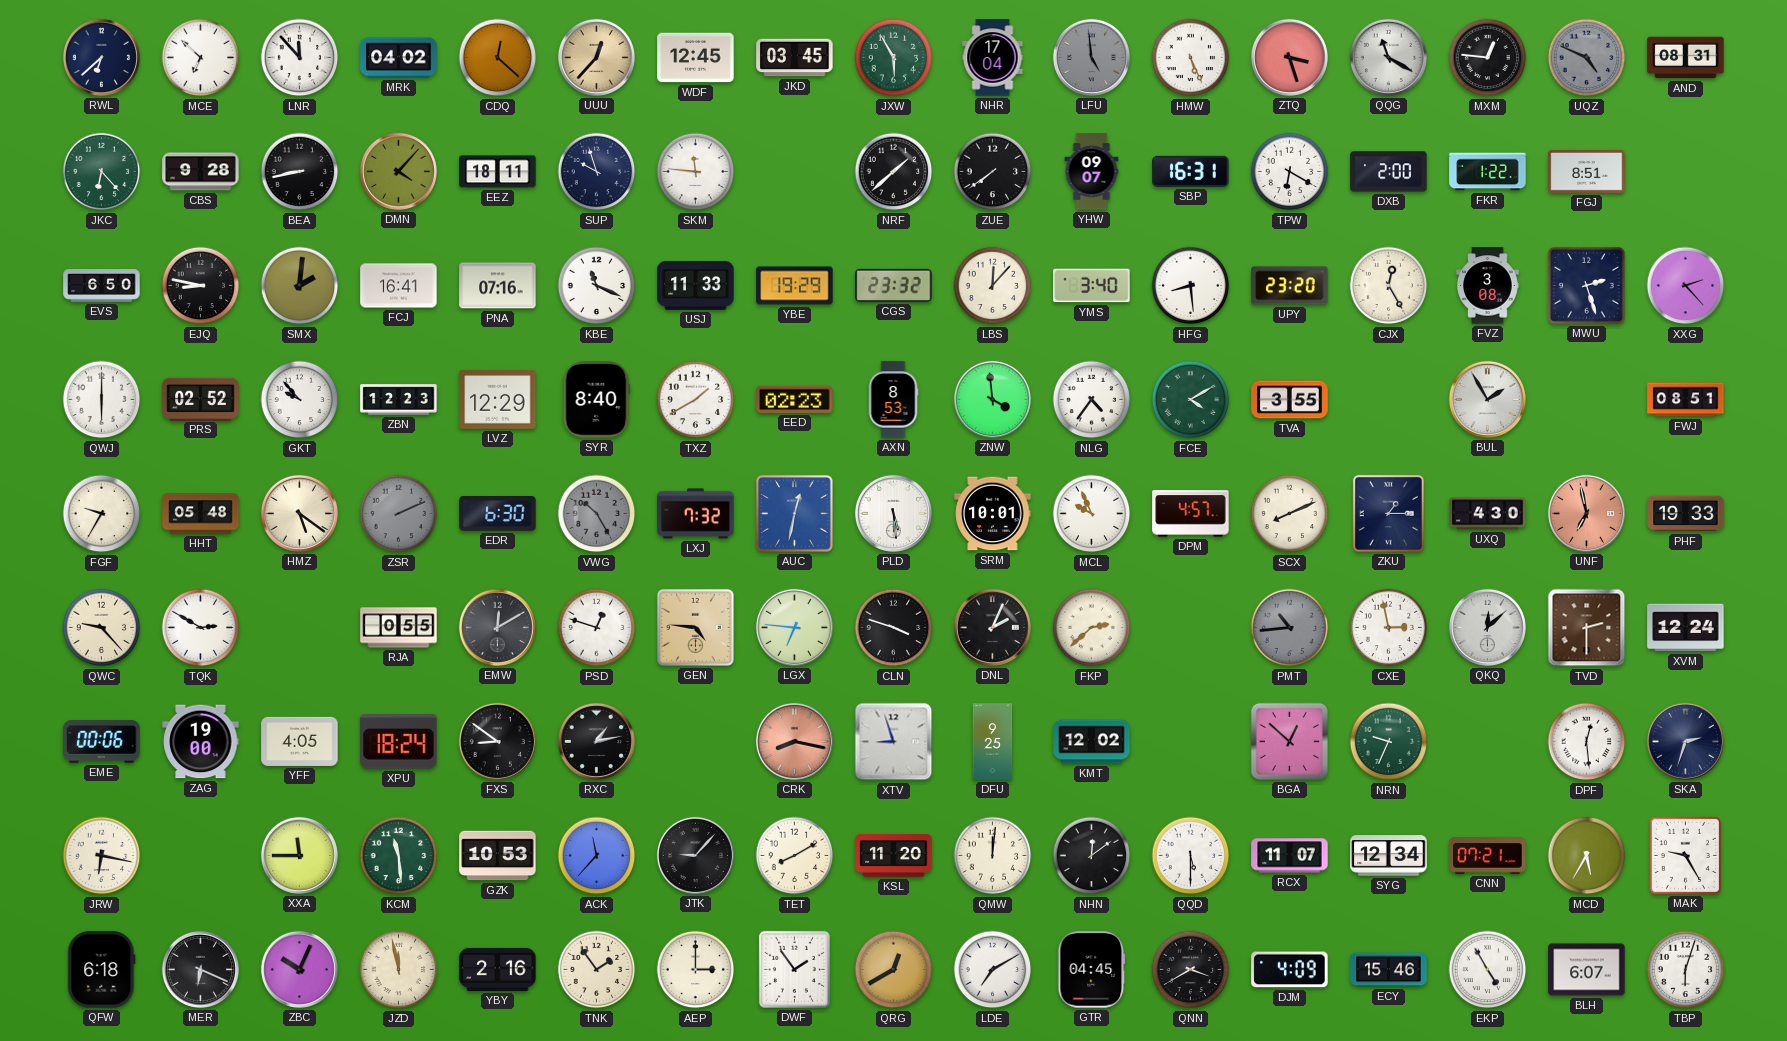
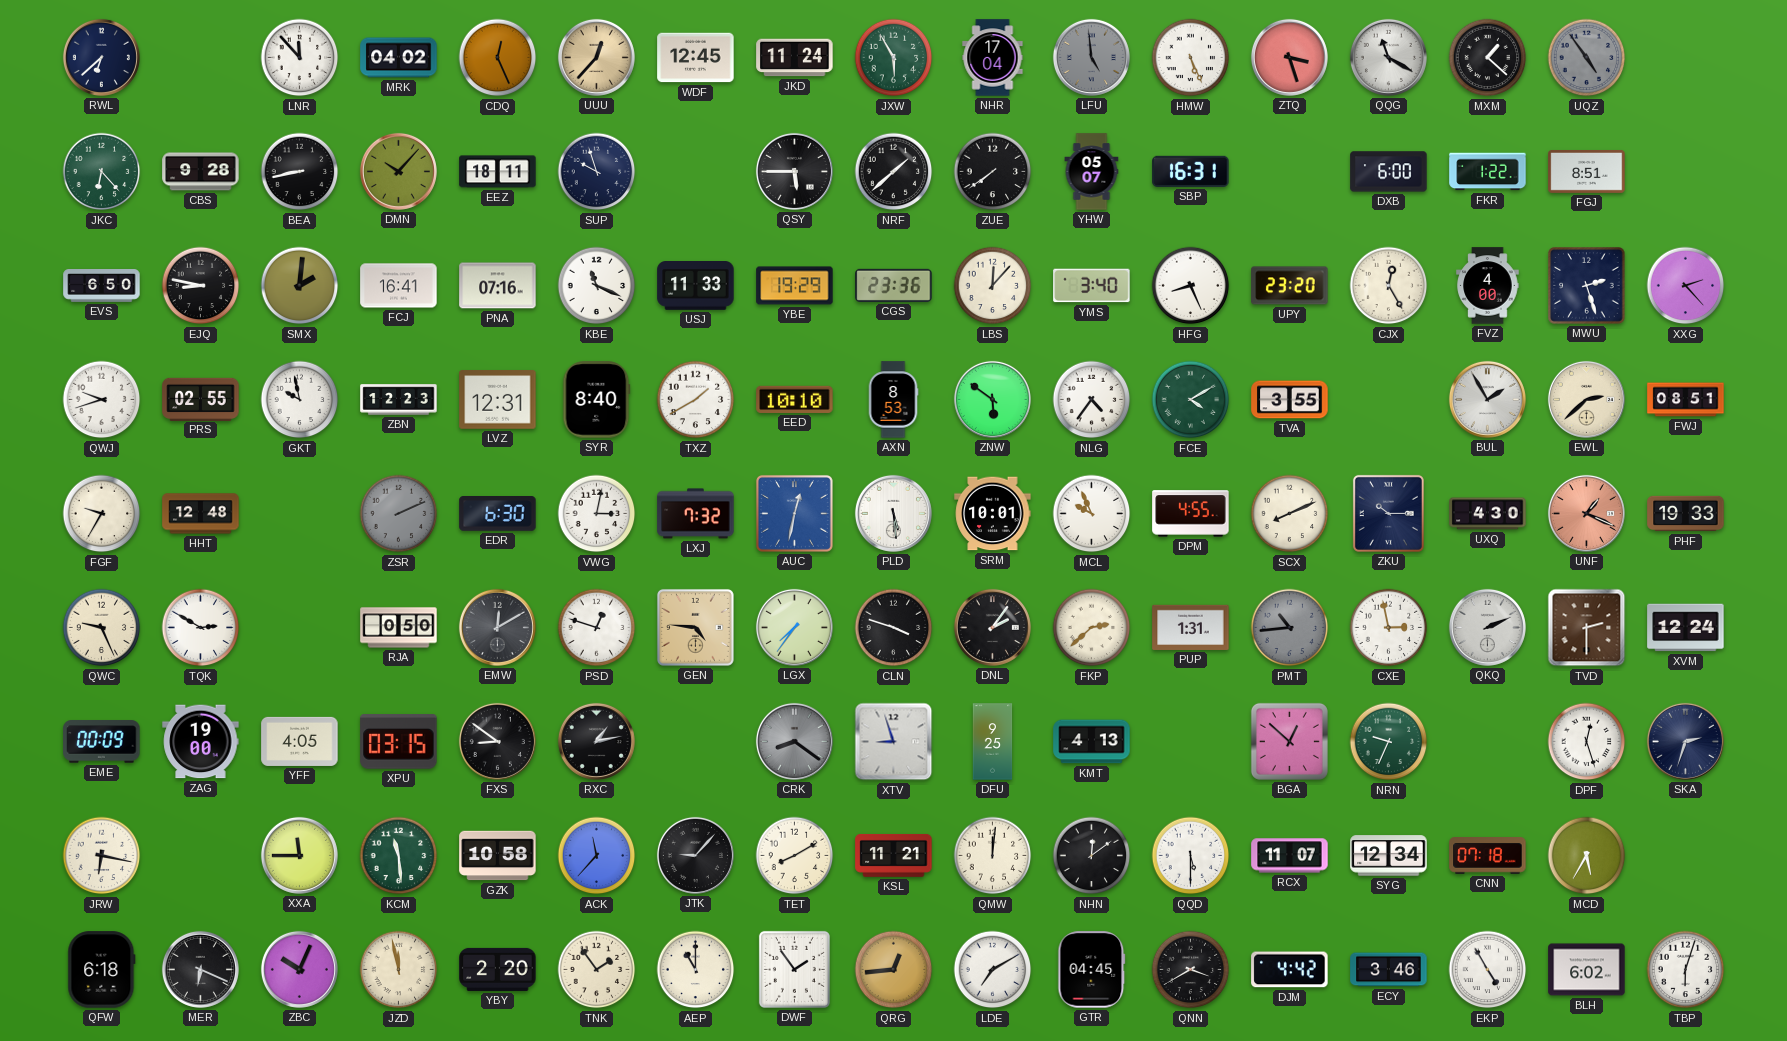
MCE: 6:52 -> none (201, 58)
CDQ: 12:22 -> 12:26 (498, 58)
JKD: 03:45 -> 11:24 (795, 58)
MXM: 12:46 -> 1:22 (1488, 58)
UQZ: 4:49 -> 4:54 (1587, 58)
AND: 08:31 -> none (1686, 58)
DMN: 4:07 -> 10:07 (398, 171)
SKM: 11:46 -> none (696, 172)
QSY: none -> 5:45 (794, 171)
YHW: 09:07 -> 05:07 (1092, 172)
TPW: 6:20 -> none (1290, 172)
DXB: 2:00 -> 6:00 (1389, 172)
CGS: 23:32 -> 23:36 (894, 285)
HFG: 8:29 -> 8:26 (1191, 286)
FVZ: 3:08 -> 4:00 (1488, 286)
QWJ: 6:00 -> 9:42 (102, 400)
PRS: 02:52 -> 02:55 (201, 399)
GKT: 9:53 -> 9:58 (300, 400)
LVZ: 12:29 -> 12:31 (498, 400)
EED: 02:23 -> 10:10 (795, 399)
ZNW: 3:59 -> 5:51 (992, 399)
EWL: none -> 2:38 (1586, 399)
HHT: 05:48 -> 12:48 (201, 514)
HMZ: 5:21 -> none (299, 513)
VWG: 10:25 -> 3:02 (597, 514)
VWG dial: grey -> white (597, 514)
DPM: 4:57 -> 4:55 (1191, 514)
ZKU: 1:15 -> 10:15 (1388, 513)
UNF: 6:58 -> 1:19 (1586, 513)
QWC: 9:23 -> 9:26 (102, 628)
RJA: 0:55 -> 0:50 (399, 628)
LGX: 6:46 -> 7:36 (794, 627)
DNL: 2:04 -> 2:06 (992, 627)
PUP: none -> 1:31 (1191, 627)
QKQ: 12:08 -> 2:11 (1487, 627)
EME: 00:06 -> 00:09 (102, 742)
XPU: 18:24 -> 03:15 (399, 742)
CRK: 8:17 -> 8:21 (794, 741)
CRK dial: salmon -> grey (794, 741)
KMT: 12:02 -> 4:13 (1092, 742)
DPF: 12:29 -> 12:27 (1587, 742)
GZK: 10:53 -> 10:58 (498, 856)
KSL: 11:20 -> 11:21 (894, 855)
CNN: 07:21 -> 07:18 (1488, 856)
MAK: 9:25 -> none (1685, 855)
YBY: 2:16 -> 2:20 (498, 969)
AEP: 3:00 -> 11:00 (696, 970)
QRG: 12:40 -> 12:44 (894, 970)
DJM: 4:09 -> 4:42 (1290, 970)
ECY: 15:46 -> 3:46 (1389, 970)
BLH: 6:07 -> 6:02 (1587, 970)
